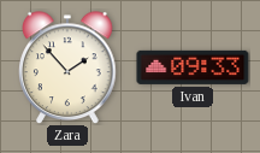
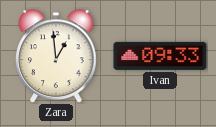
Zara: 1:53 -> 12:59 (57, 56)
